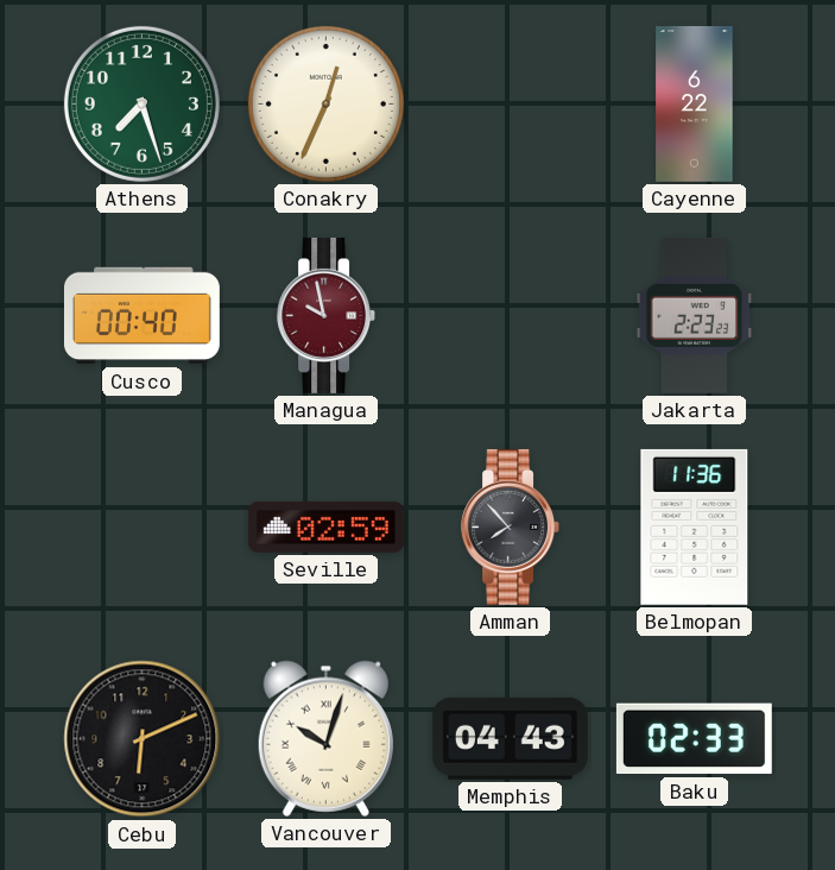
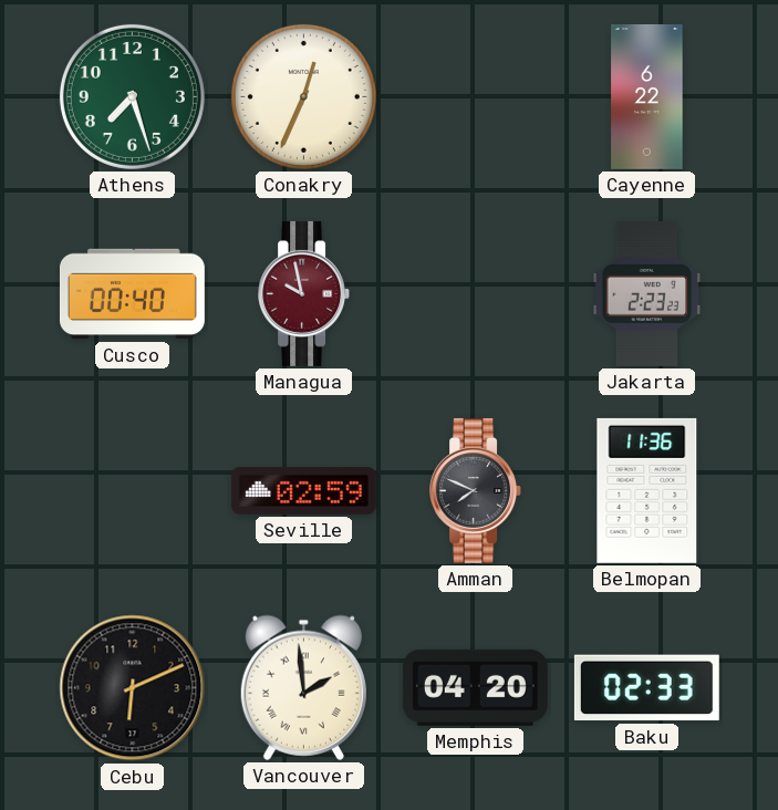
Amman: 7:53 -> 7:49 (476, 490)
Vancouver: 10:03 -> 1:59 (303, 687)
Memphis: 04:43 -> 04:20 (475, 687)
